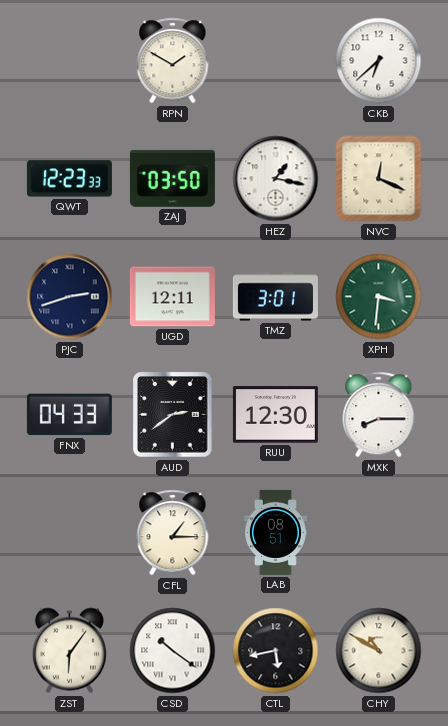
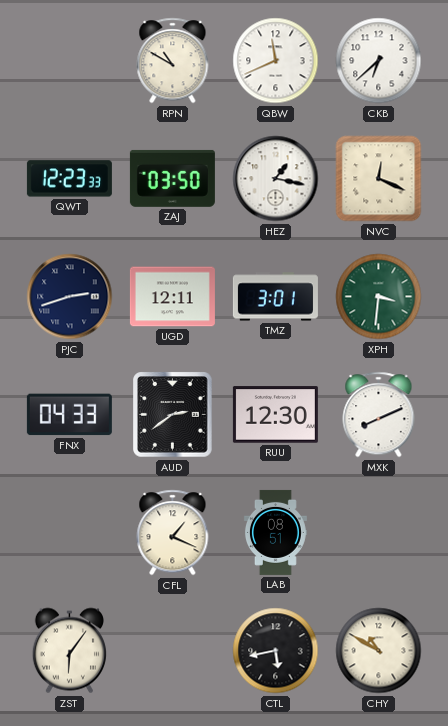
RPN: 1:50 -> 10:50 (173, 61)
QBW: none -> 11:41 (276, 61)
MXK: 8:15 -> 8:11 (379, 415)
CFL: 1:15 -> 1:19 (173, 533)
CSD: 10:21 -> none (173, 651)
